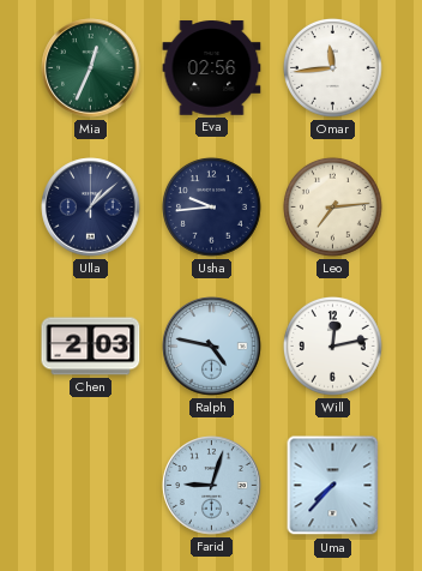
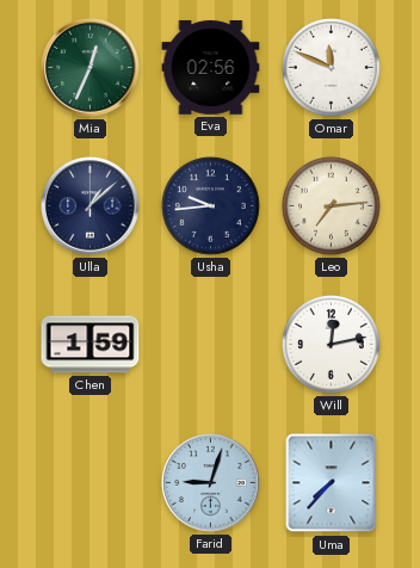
Omar: 11:44 -> 11:49 (331, 67)
Chen: 2:03 -> 1:59 (91, 345)
Ralph: 4:47 -> none (212, 347)
